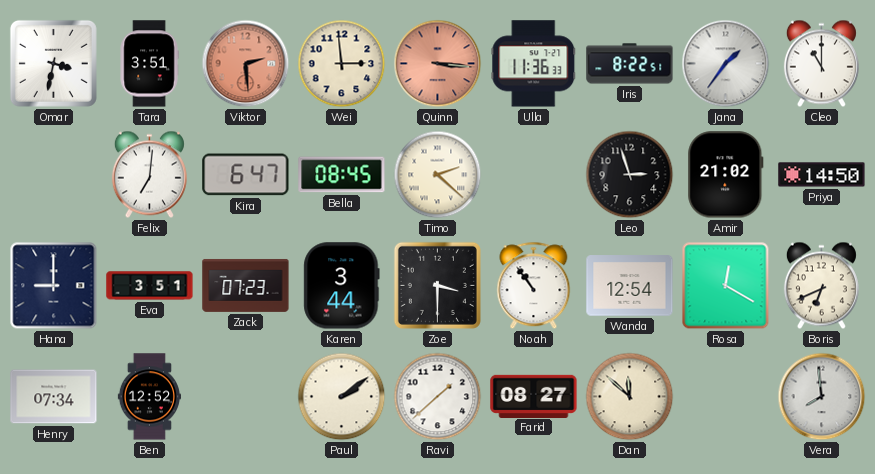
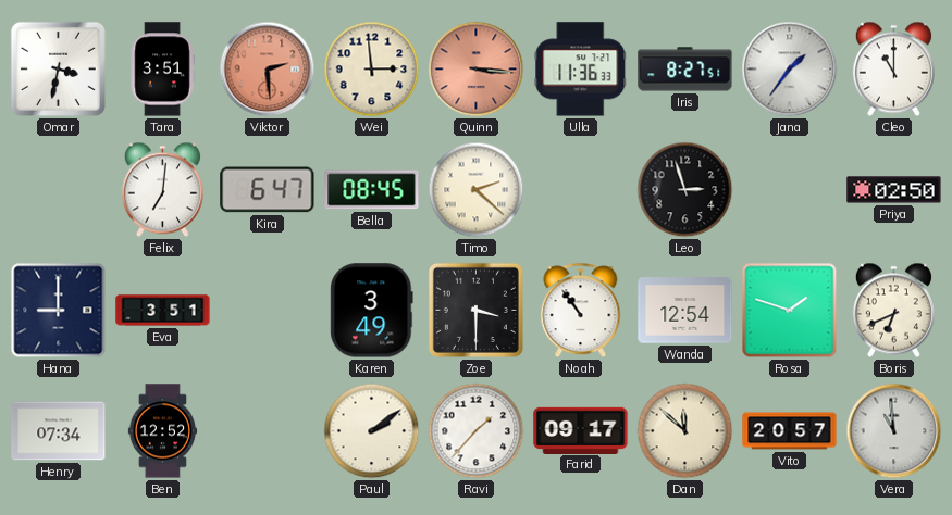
Iris: 8:22 -> 8:27 (685, 70)
Amir: 21:02 -> none (726, 175)
Priya: 14:50 -> 02:50 (894, 190)
Zack: 07:23 -> none (246, 285)
Karen: 3:44 -> 3:49 (372, 311)
Rosa: 12:20 -> 1:48 (790, 311)
Ravi: 1:38 -> 1:37 (477, 431)
Farid: 08:27 -> 09:17 (581, 430)
Vito: none -> 20:57 (790, 431)
Vera: 7:59 -> 10:59 (894, 431)
